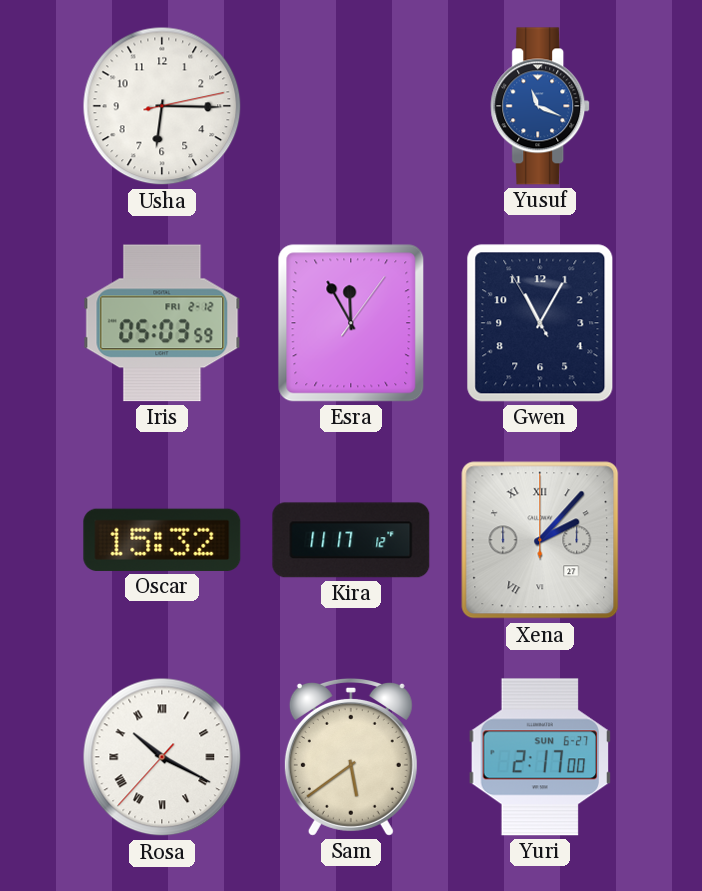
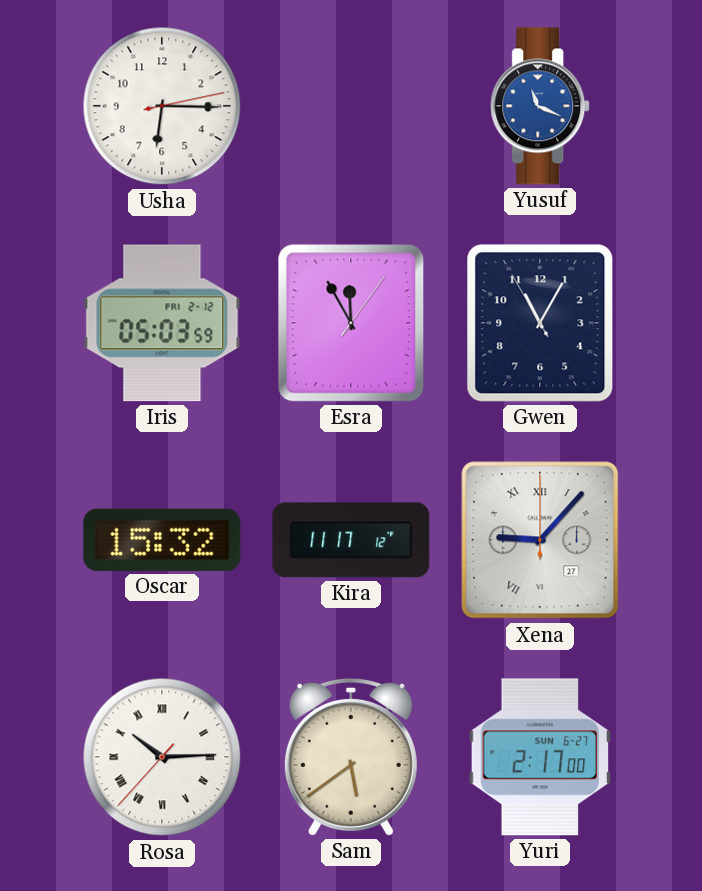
Xena: 2:07 -> 9:07 (540, 540)
Rosa: 10:19 -> 10:14 (162, 757)
